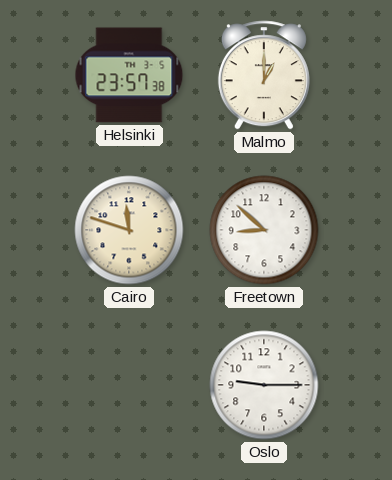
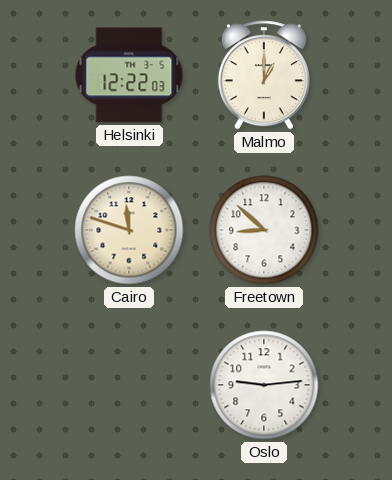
Helsinki: 23:57 -> 12:22 (129, 75)
Oslo: 9:15 -> 9:14 (264, 385)
